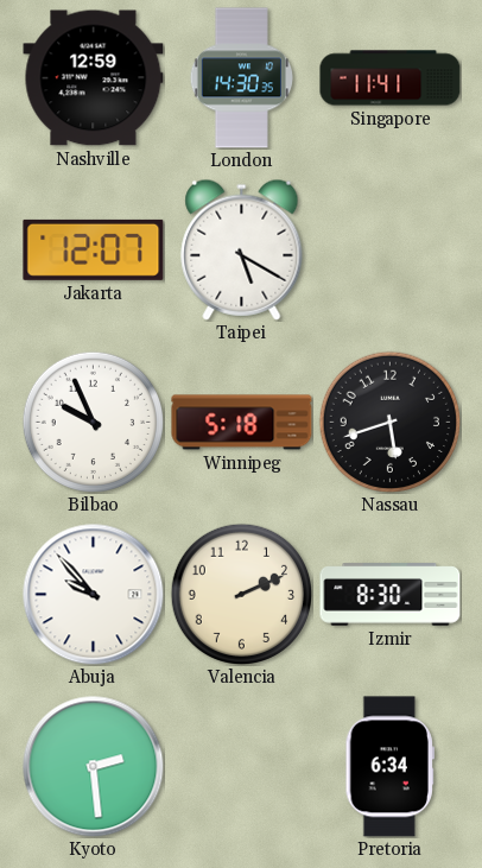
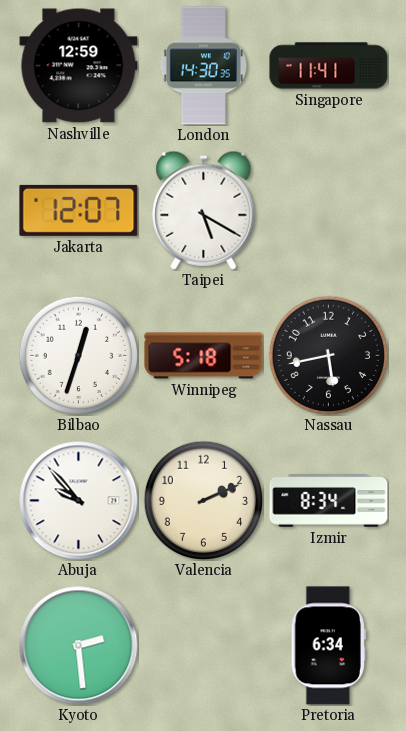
Bilbao: 9:56 -> 12:33 (78, 355)
Nassau: 5:42 -> 5:43 (328, 355)
Izmir: 8:30 -> 8:34 (329, 501)
